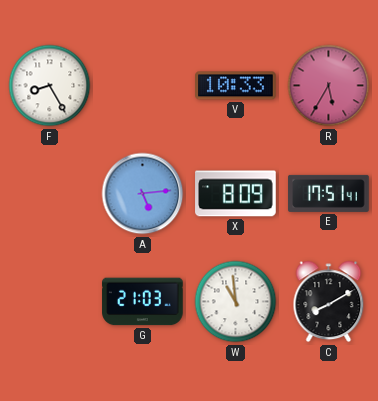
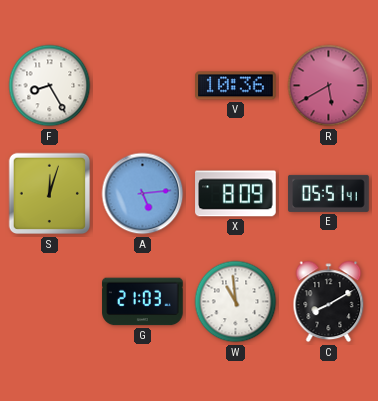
V: 10:33 -> 10:36 (236, 86)
R: 5:35 -> 5:40 (329, 86)
S: none -> 12:03 (50, 194)
E: 17:51 -> 05:51 (329, 193)
